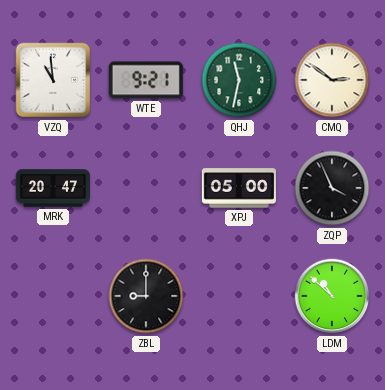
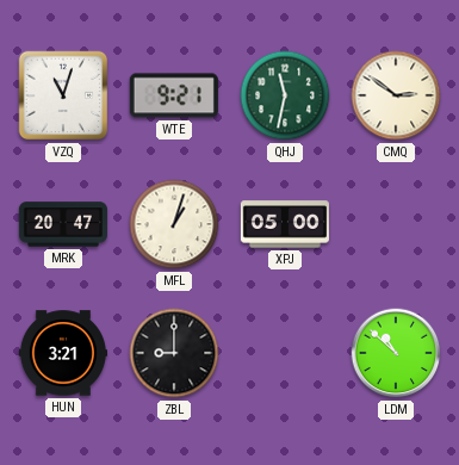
VZQ: 10:59 -> 11:03 (63, 95)
MFL: none -> 1:03 (174, 224)
ZQP: 3:56 -> none (332, 188)
HUN: none -> 3:21 (63, 353)
